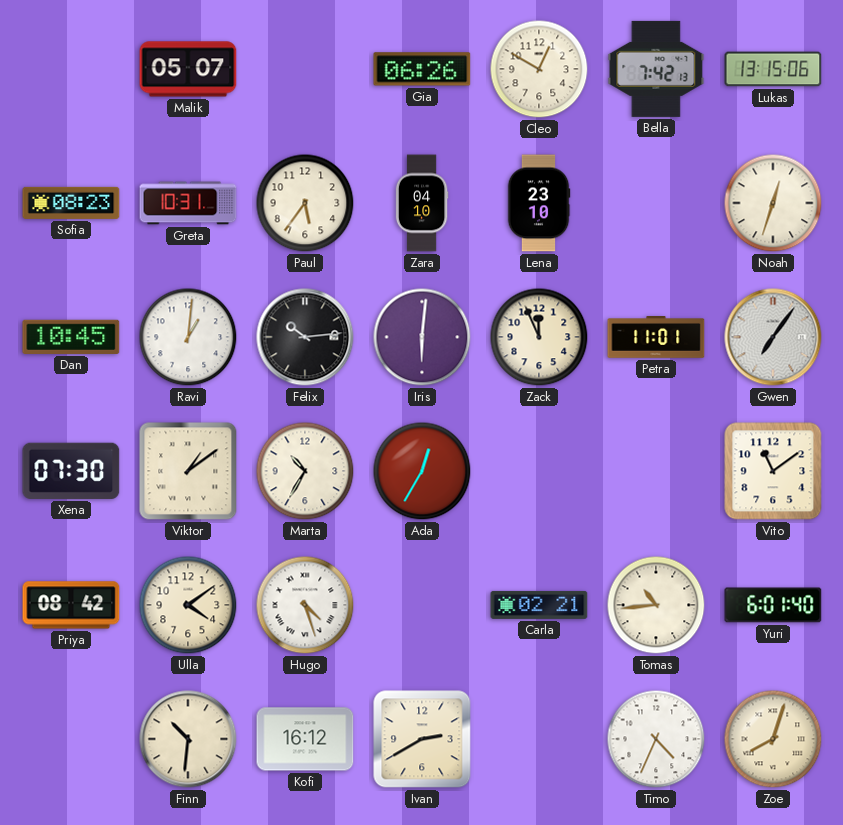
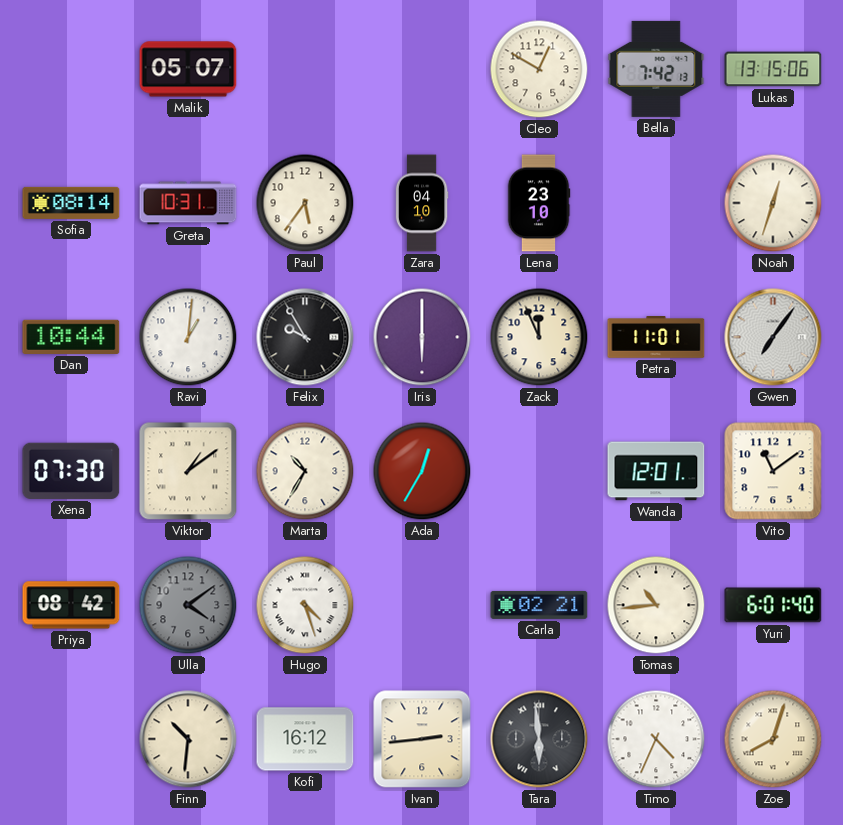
Gia: 06:26 -> none (422, 69)
Sofia: 08:23 -> 08:14 (71, 203)
Dan: 10:45 -> 10:44 (71, 337)
Felix: 10:14 -> 9:55 (305, 337)
Iris: 6:01 -> 6:00 (422, 337)
Wanda: none -> 12:01 (656, 471)
Ulla dial: cream -> grey (188, 605)
Ivan: 2:40 -> 2:44 (422, 739)
Tara: none -> 5:59 (539, 739)
